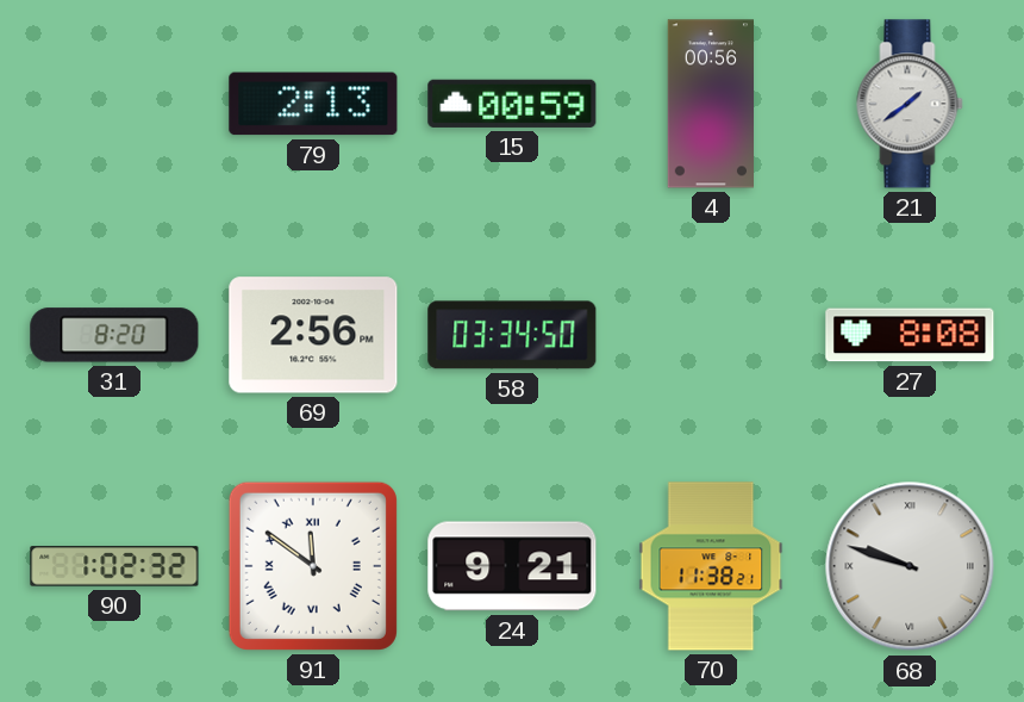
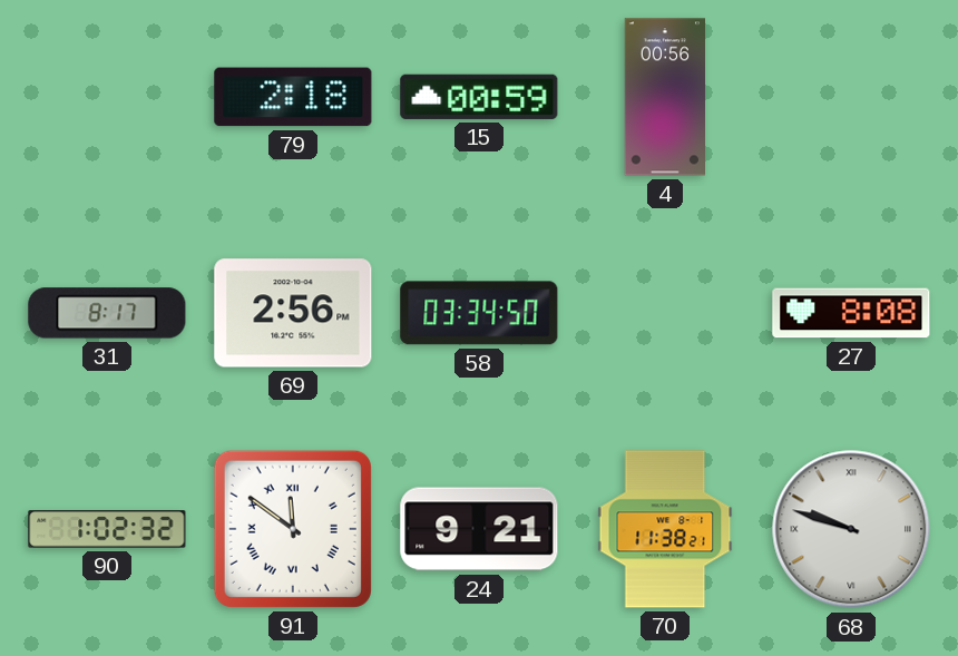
79: 2:13 -> 2:18 (293, 97)
21: 1:39 -> none (910, 104)
31: 8:20 -> 8:17 (107, 313)
